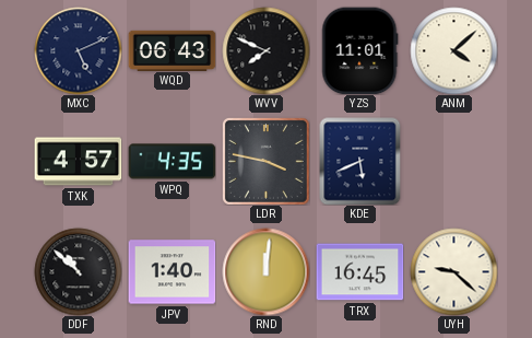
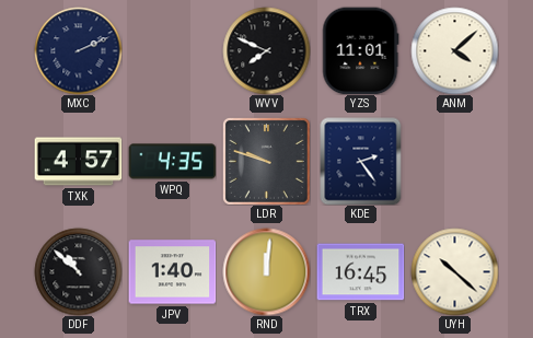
MXC: 5:11 -> 2:11 (78, 50)
WQD: 06:43 -> none (172, 50)
LDR: 3:47 -> 9:48 (266, 161)
KDE: 5:41 -> 2:24 (361, 161)
UYH: 9:22 -> 10:22 (454, 271)
